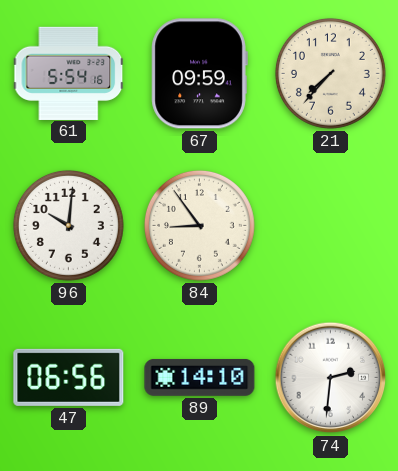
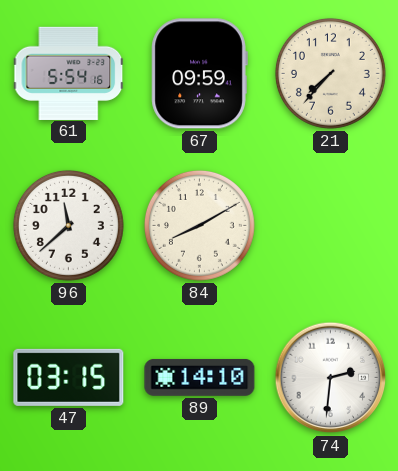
96: 10:01 -> 11:38 (68, 225)
84: 8:54 -> 8:10 (199, 225)
47: 06:56 -> 03:15 (69, 377)
